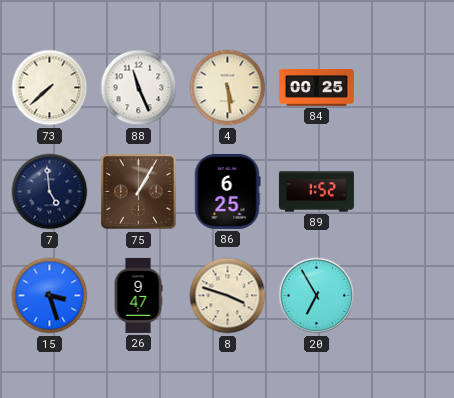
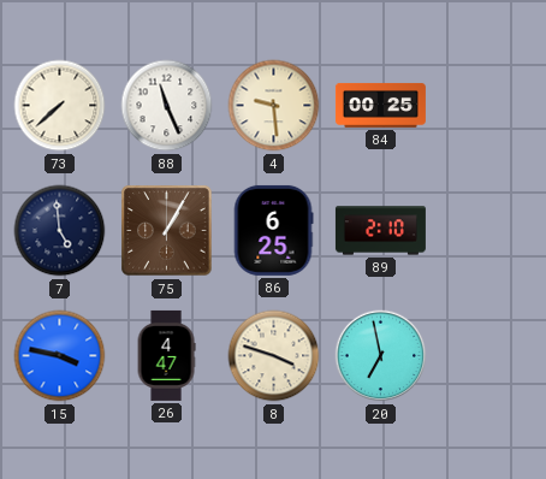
4: 5:29 -> 9:29 (274, 106)
89: 1:52 -> 2:10 (380, 231)
15: 3:27 -> 3:47 (60, 356)
26: 9:47 -> 4:47 (166, 355)
20: 6:55 -> 6:58 (381, 356)
